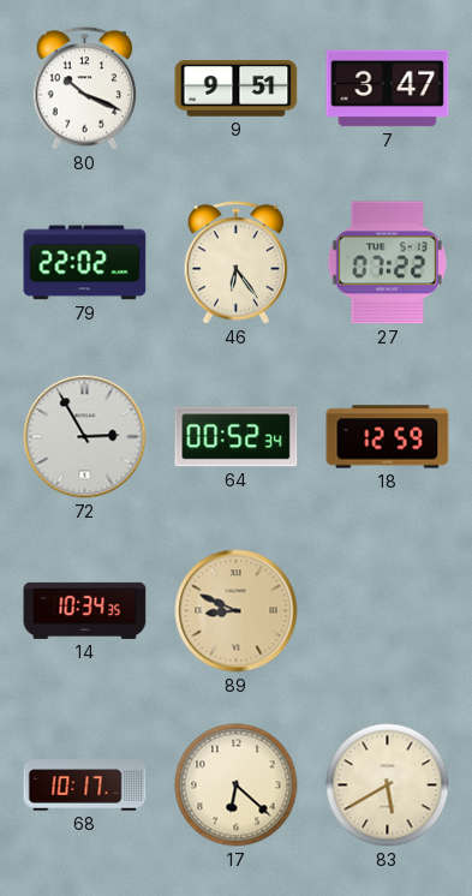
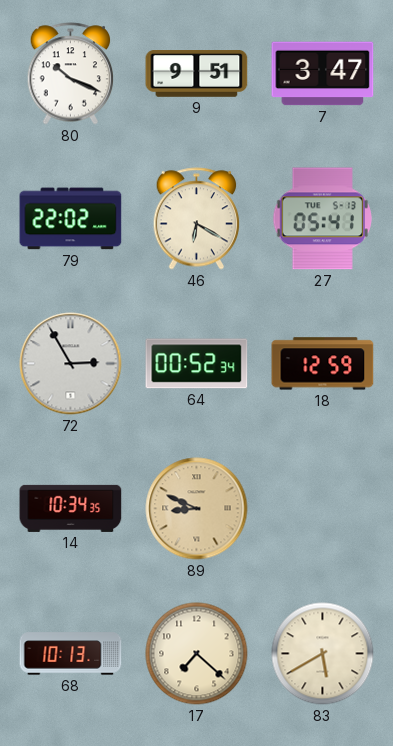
46: 6:24 -> 6:20 (197, 219)
27: 07:22 -> 05:41 (322, 219)
68: 10:17 -> 10:13 (71, 654)
17: 6:22 -> 7:22 (197, 654)
